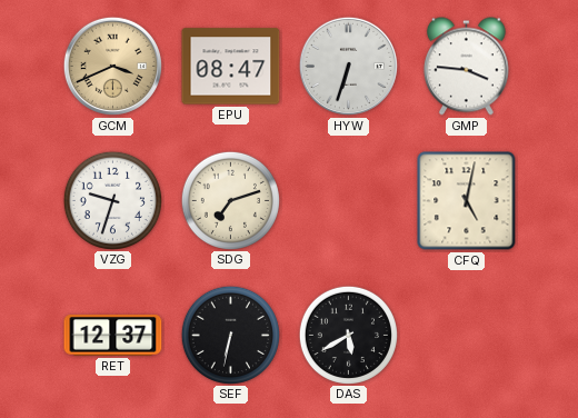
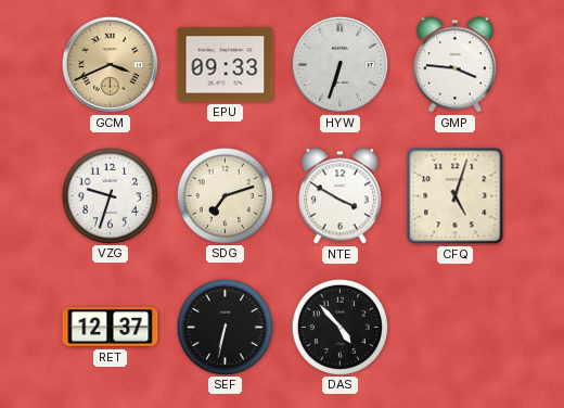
EPU: 08:47 -> 09:33 (226, 65)
NTE: none -> 3:50 (339, 196)
CFQ: 5:02 -> 5:03 (456, 196)
DAS: 5:40 -> 4:53 (339, 327)
